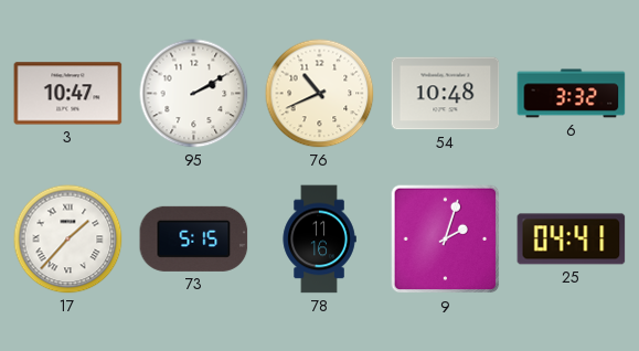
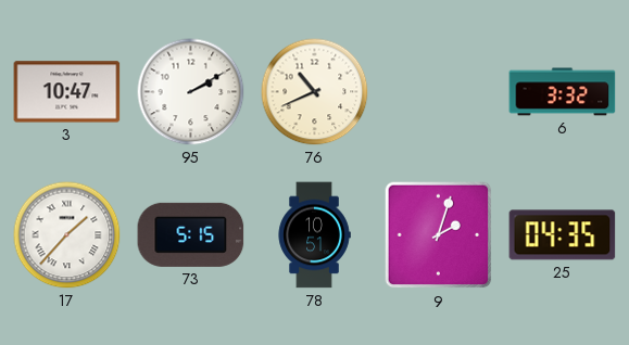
54: 10:48 -> none (446, 94)
78: 11:16 -> 10:51 (314, 235)
25: 04:41 -> 04:35 (563, 235)
